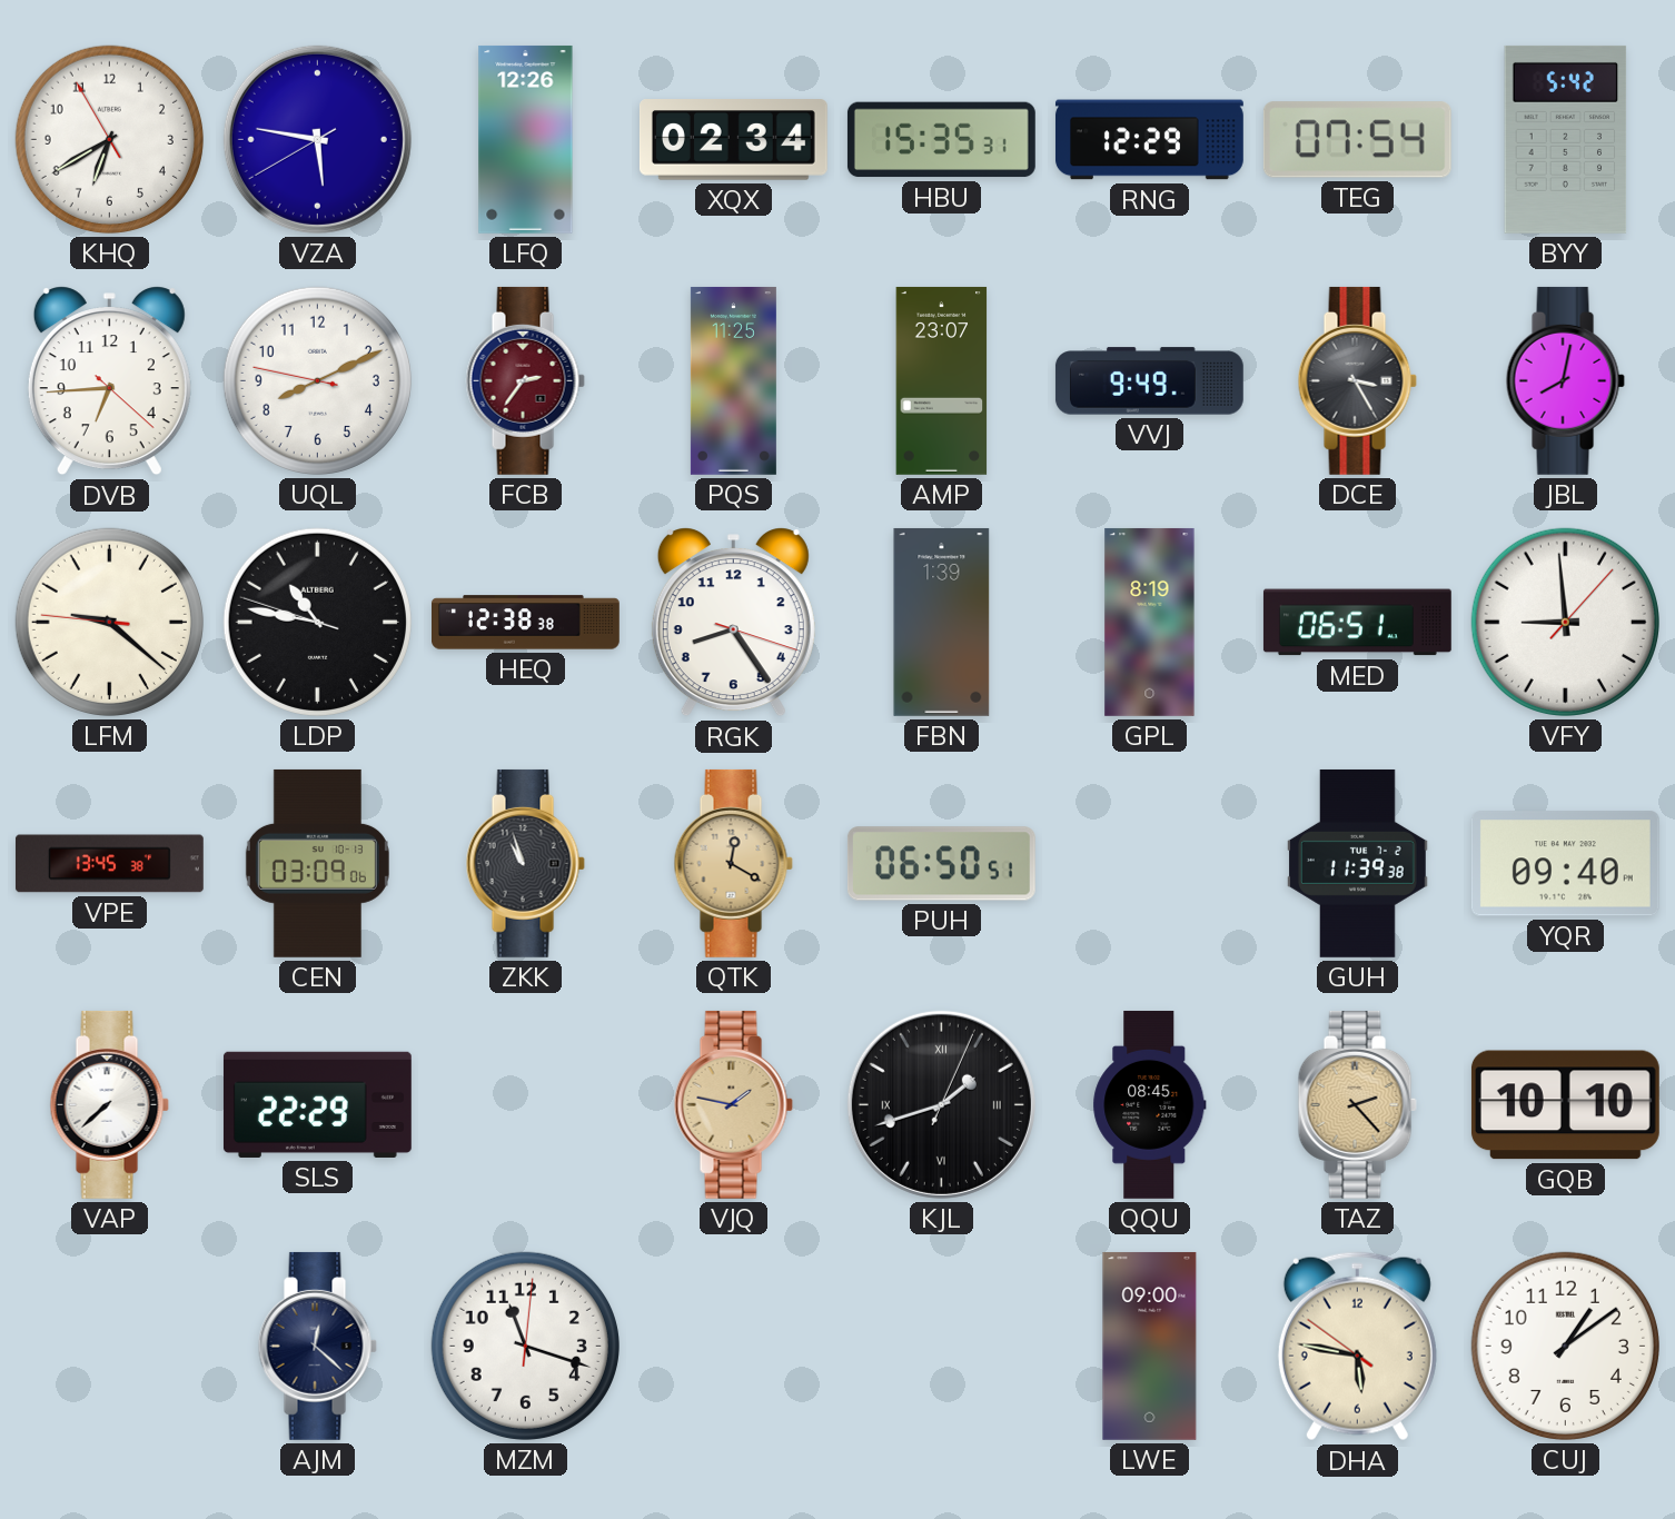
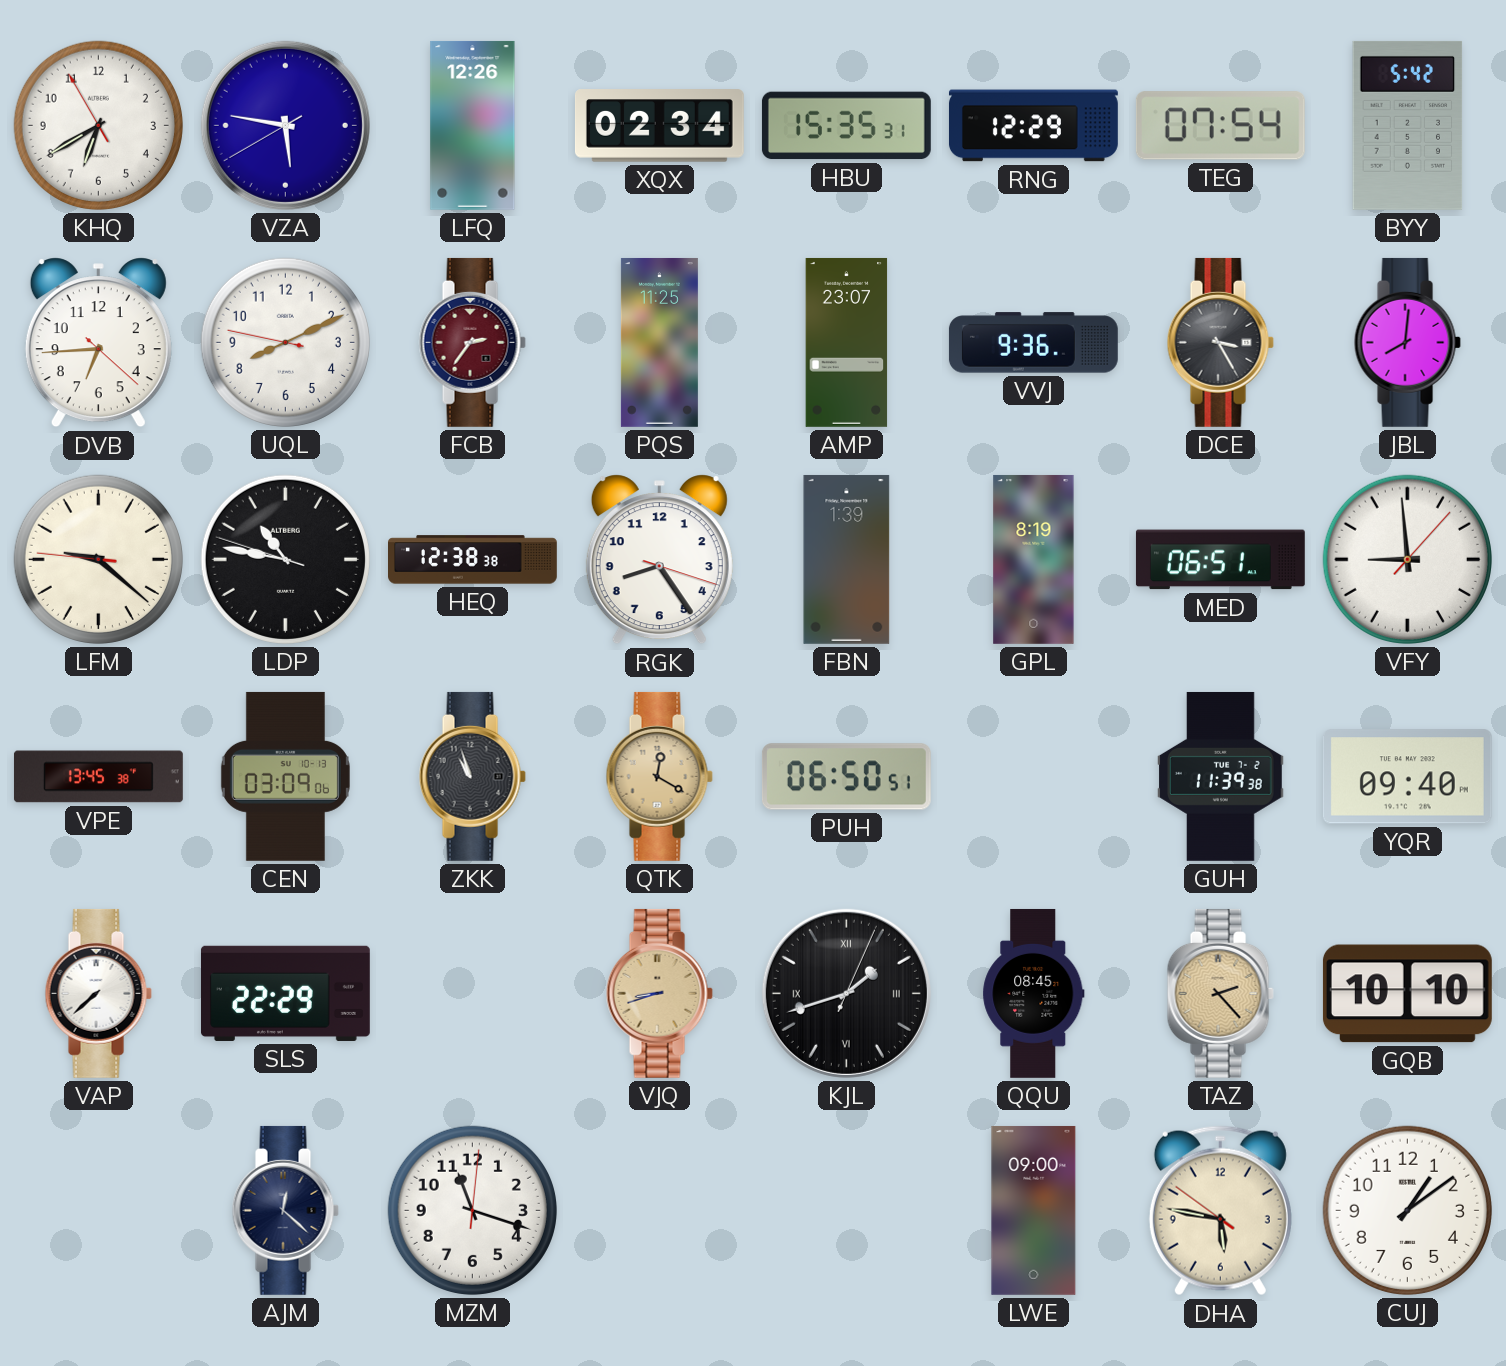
VVJ: 9:49 -> 9:36 (1033, 343)
JBL: 8:02 -> 8:01 (1407, 342)
VJQ: 1:47 -> 8:42 (659, 993)
